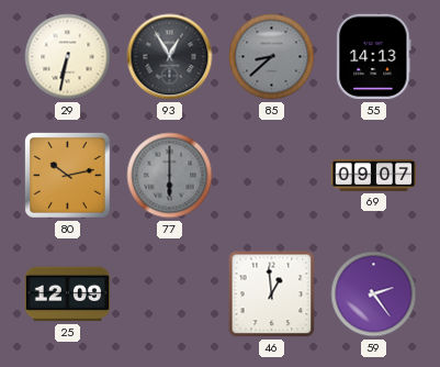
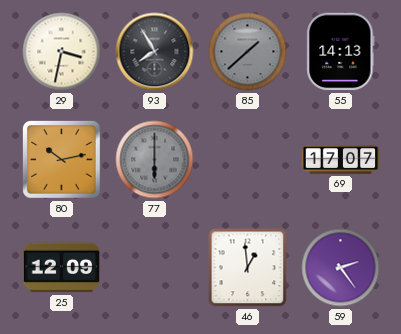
29: 6:32 -> 3:32 (62, 52)
93: 12:55 -> 7:55 (155, 52)
85: 8:38 -> 1:38 (248, 52)
69: 09:07 -> 17:07 (341, 159)
